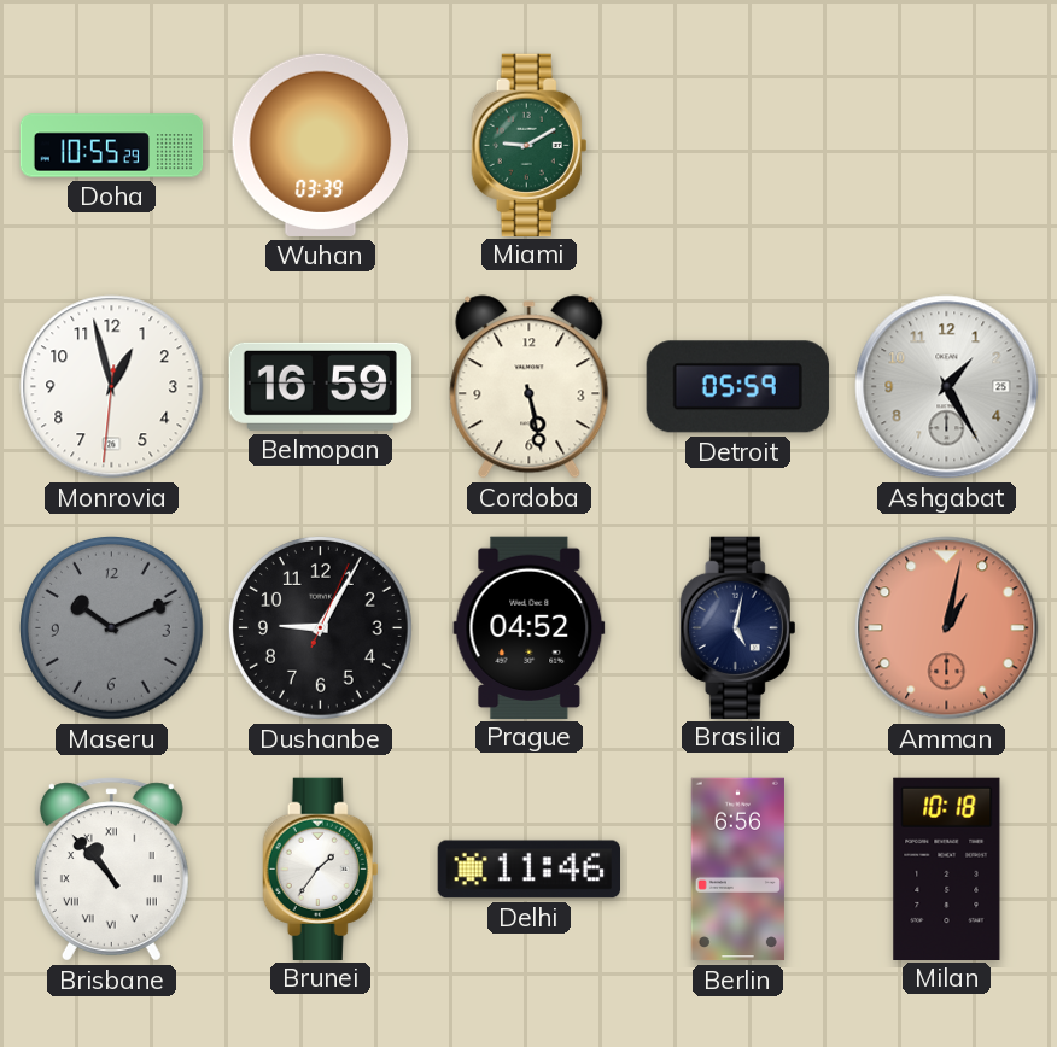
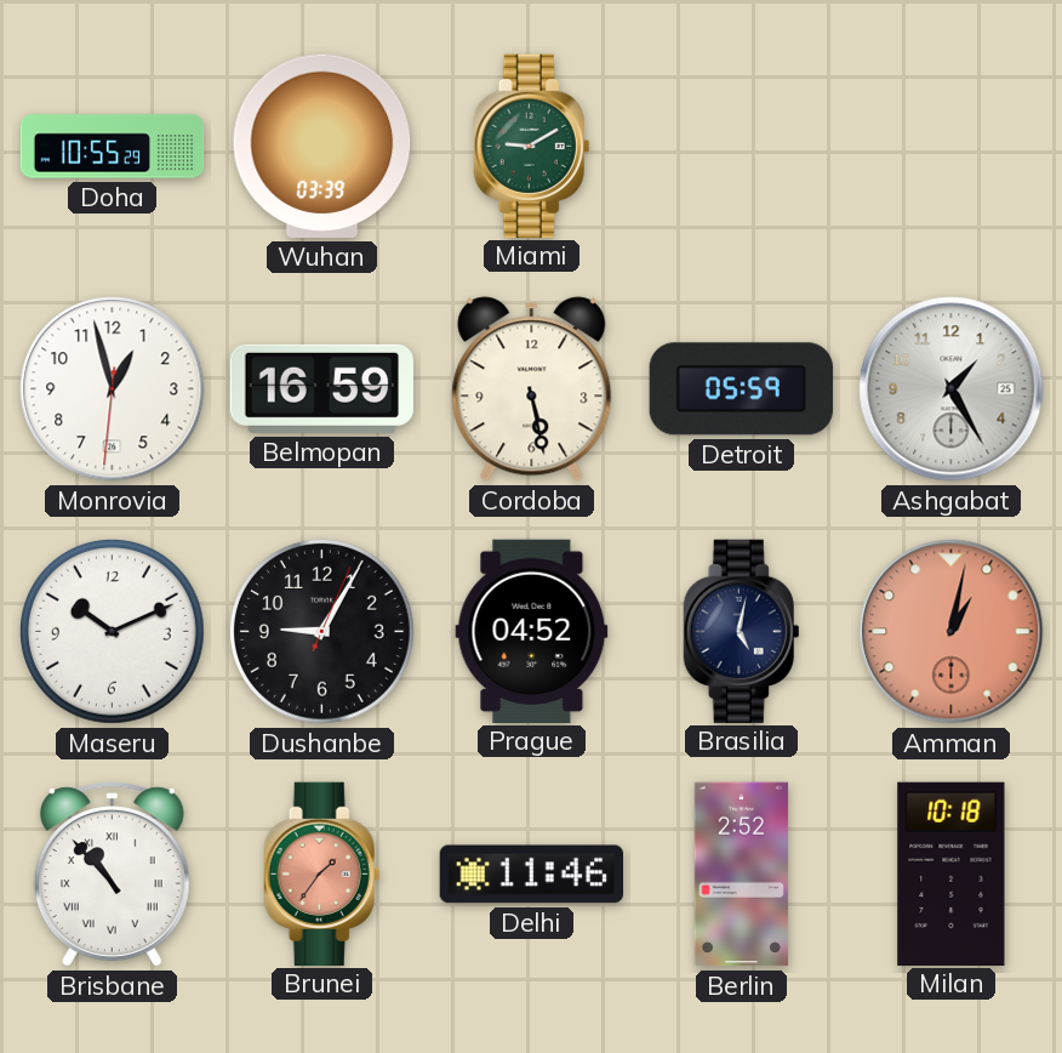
Maseru dial: grey -> white (112, 631)
Brunei dial: white -> salmon (322, 873)
Berlin: 6:56 -> 2:52 (741, 875)
